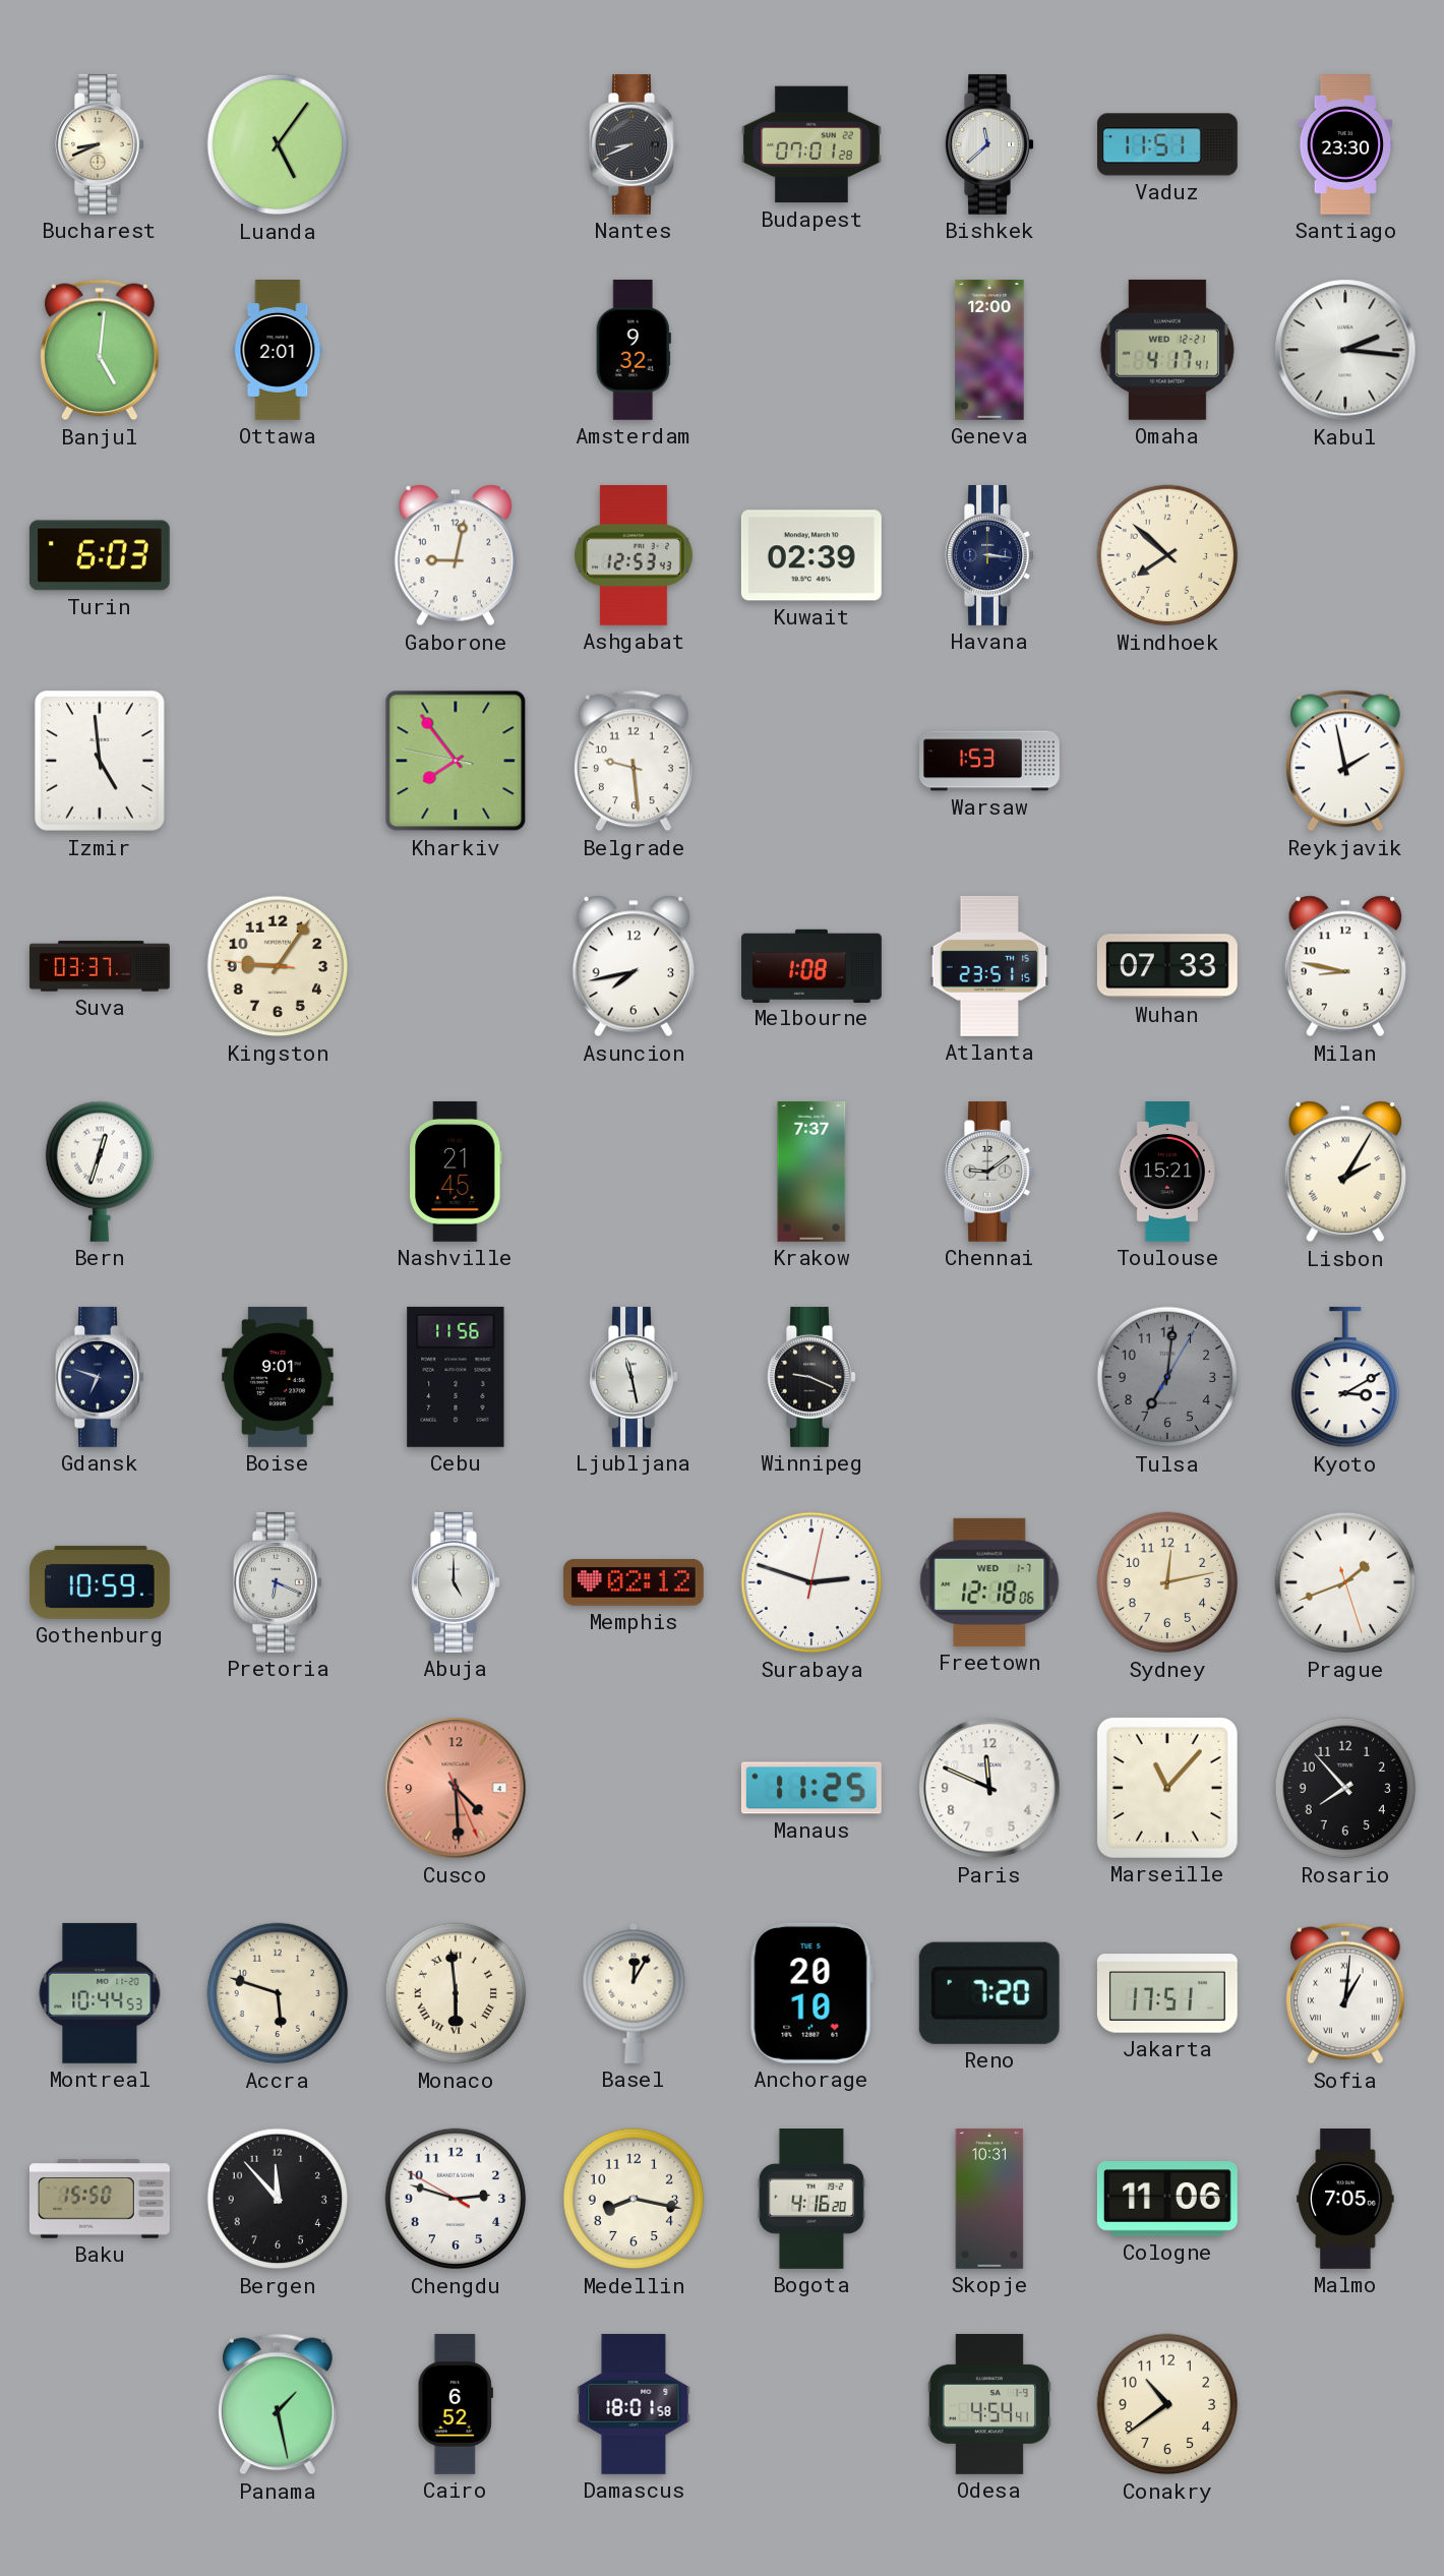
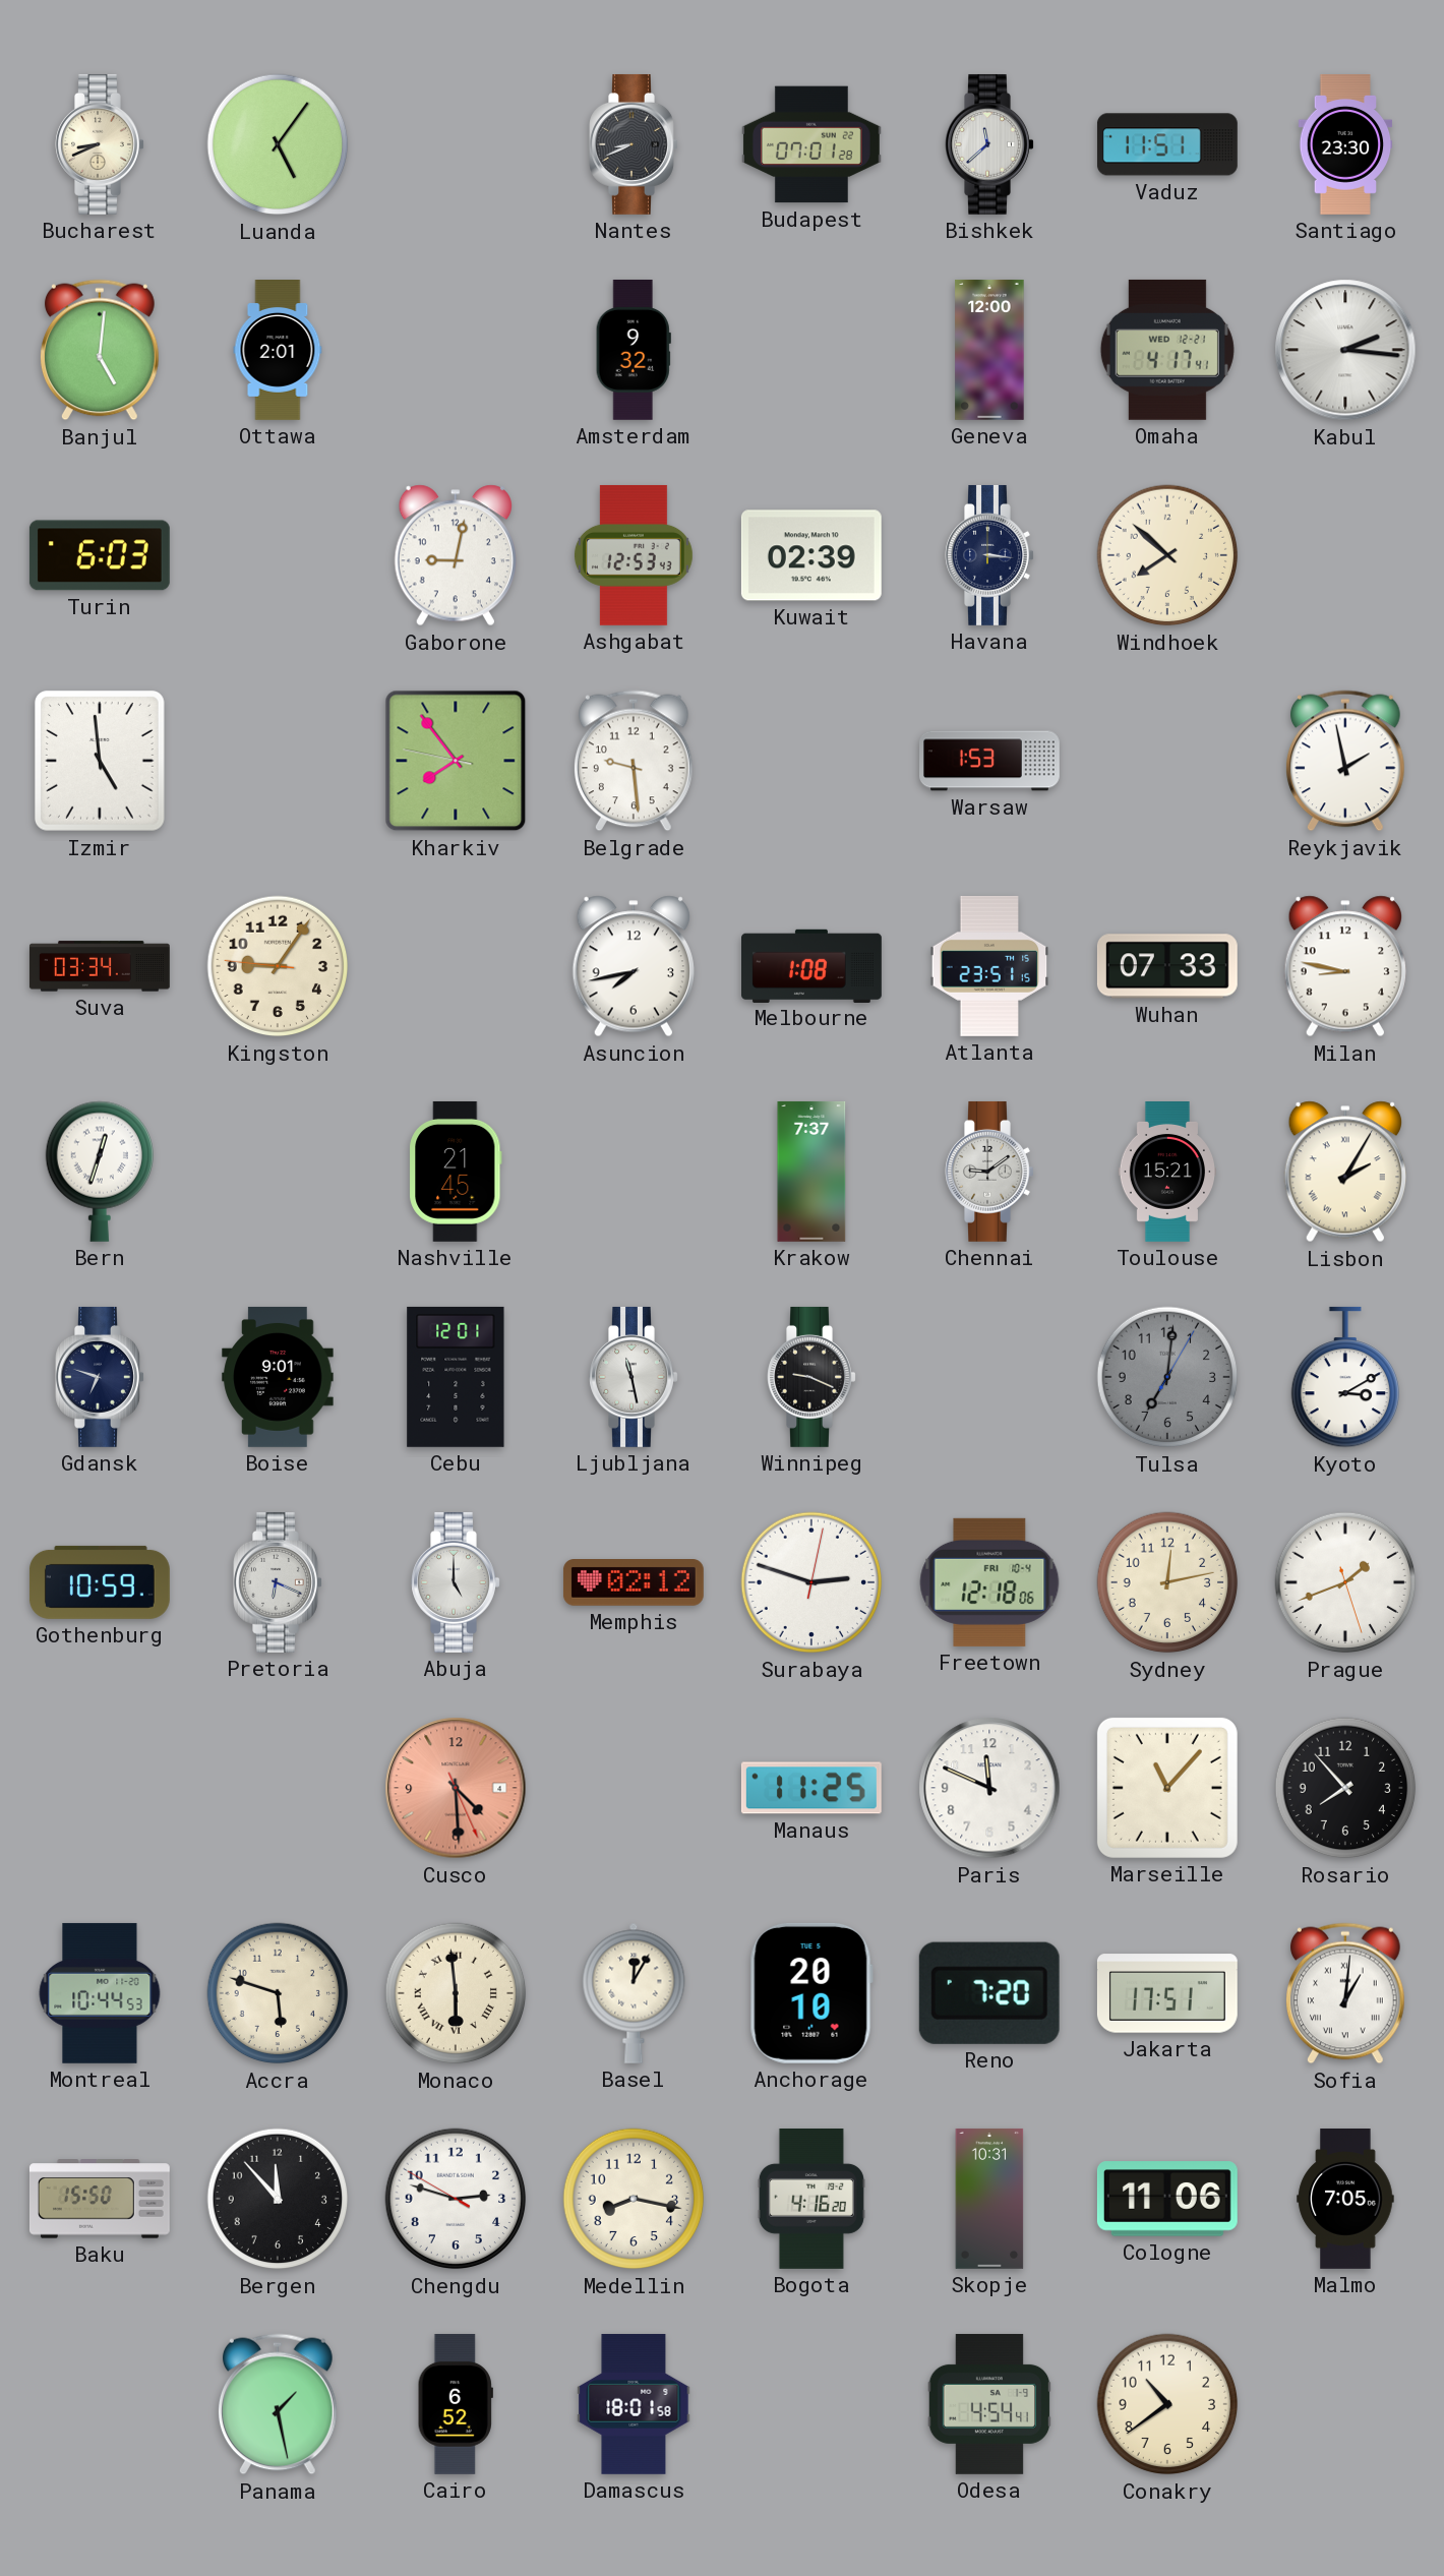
Suva: 03:37 -> 03:34 (100, 966)
Cebu: 11:56 -> 12:01 (456, 1377)
Freetown date: WED 1-7 -> FRI 10-4 (989, 1582)
